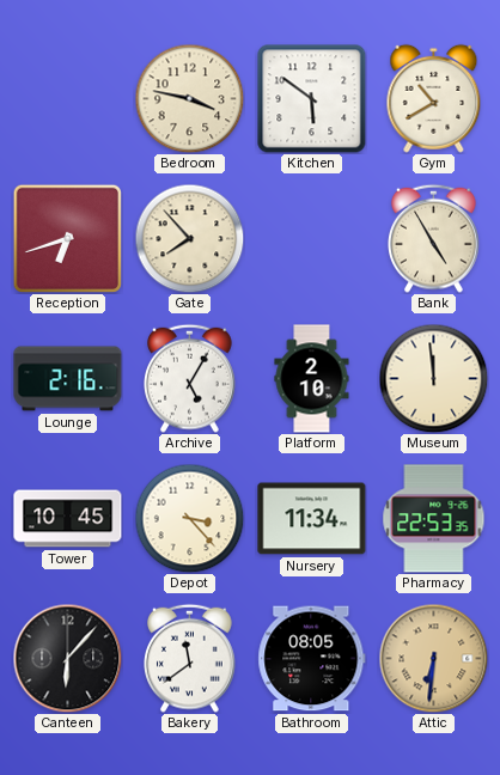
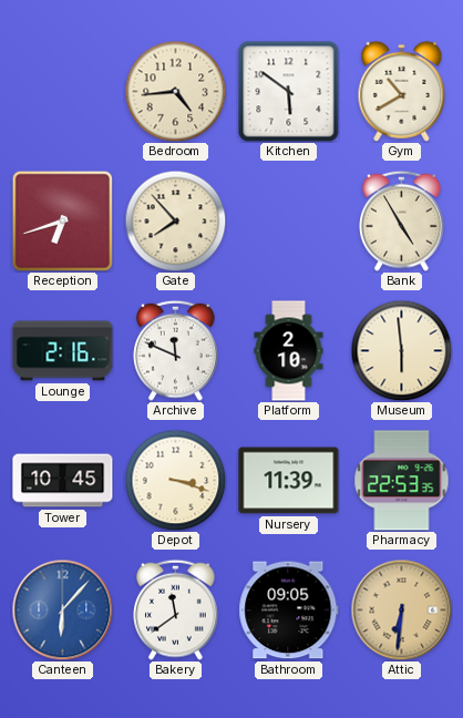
Bedroom: 3:47 -> 4:44 (175, 91)
Archive: 5:05 -> 11:49 (176, 350)
Museum: 11:59 -> 5:59 (401, 350)
Depot: 3:23 -> 3:18 (175, 480)
Nursery: 11:34 -> 11:39 (289, 481)
Canteen dial: black -> blue (62, 609)
Bathroom: 08:05 -> 09:05 (289, 611)
